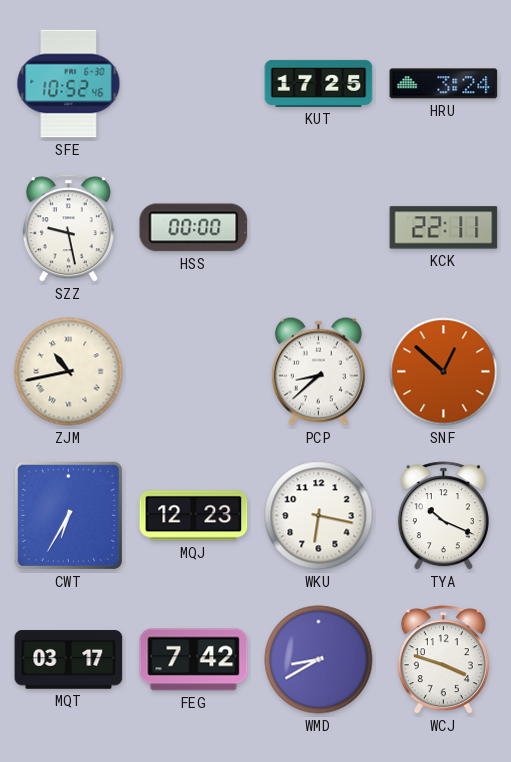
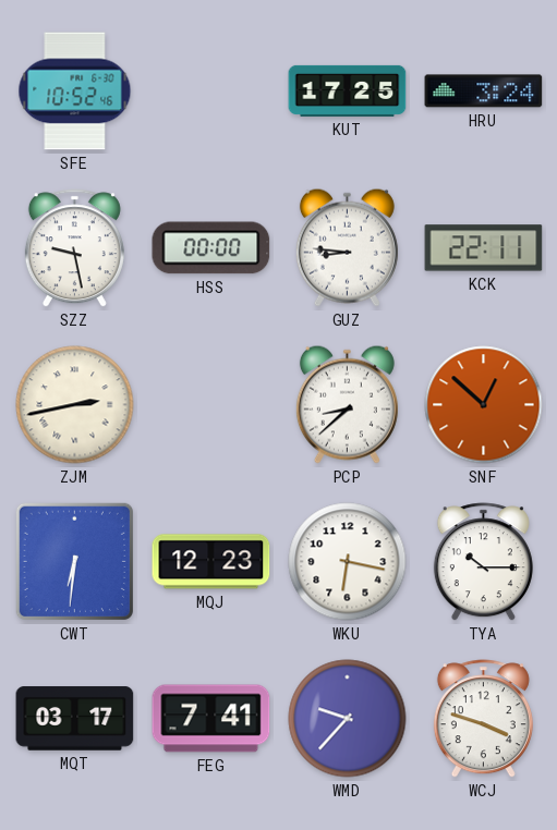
GUZ: none -> 8:46 (347, 247)
ZJM: 10:43 -> 2:43 (75, 405)
CWT: 6:35 -> 6:31 (74, 561)
TYA: 10:19 -> 10:15 (483, 562)
FEG: 7:42 -> 7:41 (211, 719)
WMD: 8:40 -> 9:37 (348, 719)
